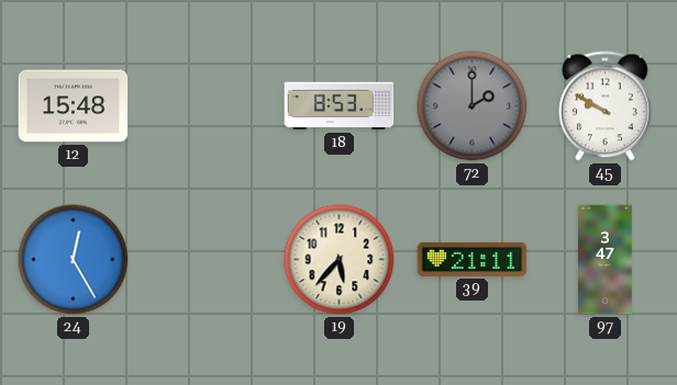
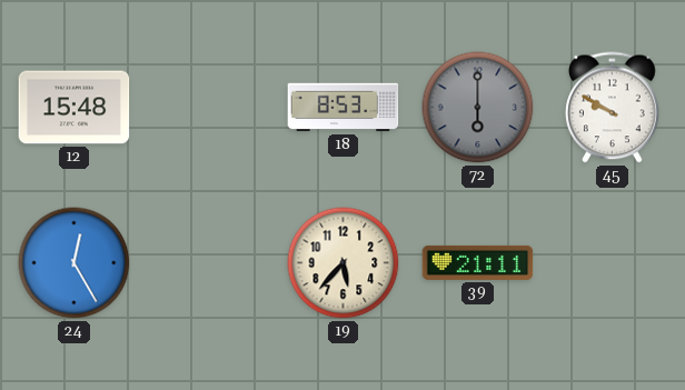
72: 2:00 -> 6:00 (478, 108)
97: 3:47 -> none (606, 260)
